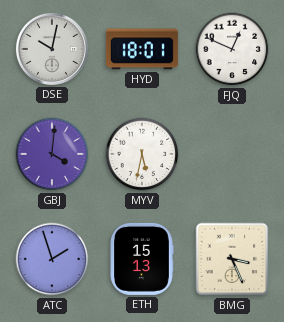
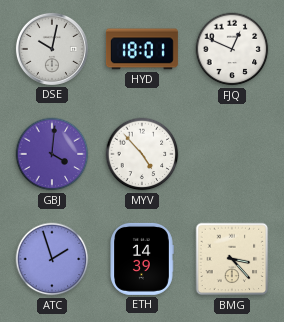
MYV: 5:32 -> 4:53 (142, 154)
ETH: 15:13 -> 14:39 (142, 259)
BMG: 3:26 -> 3:23 (232, 259)
